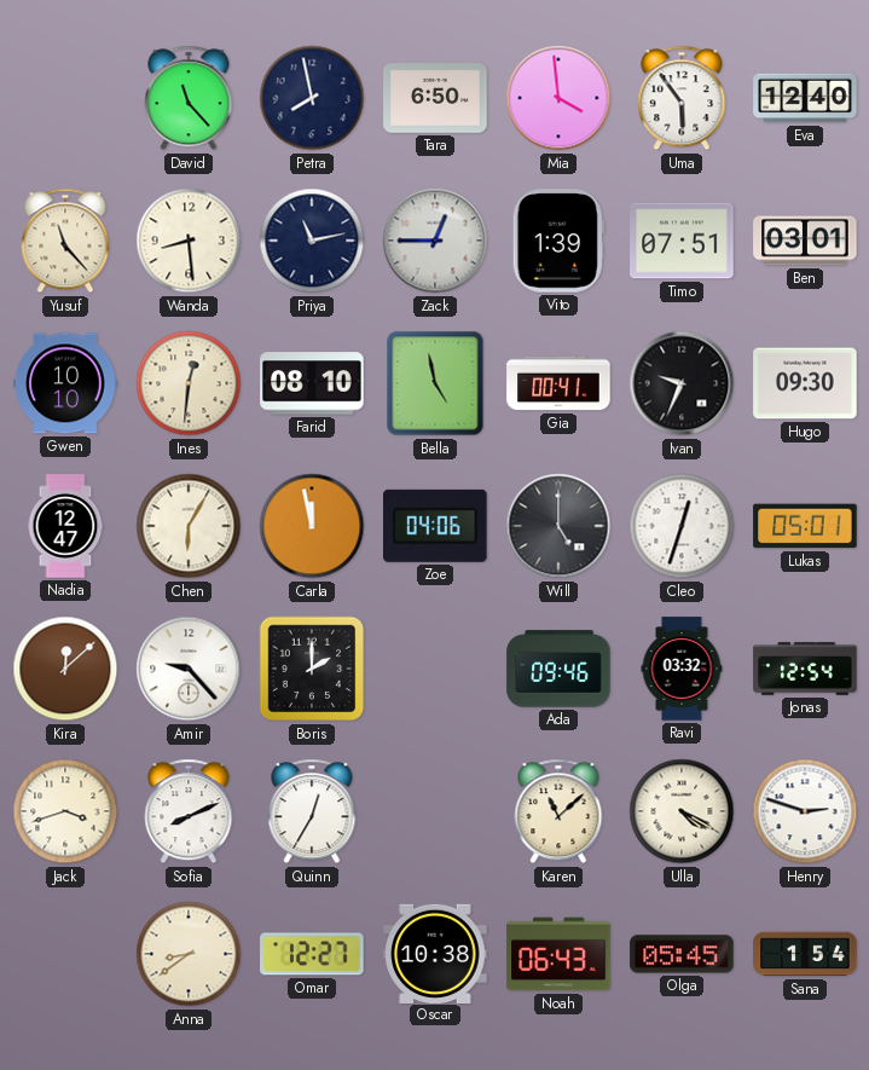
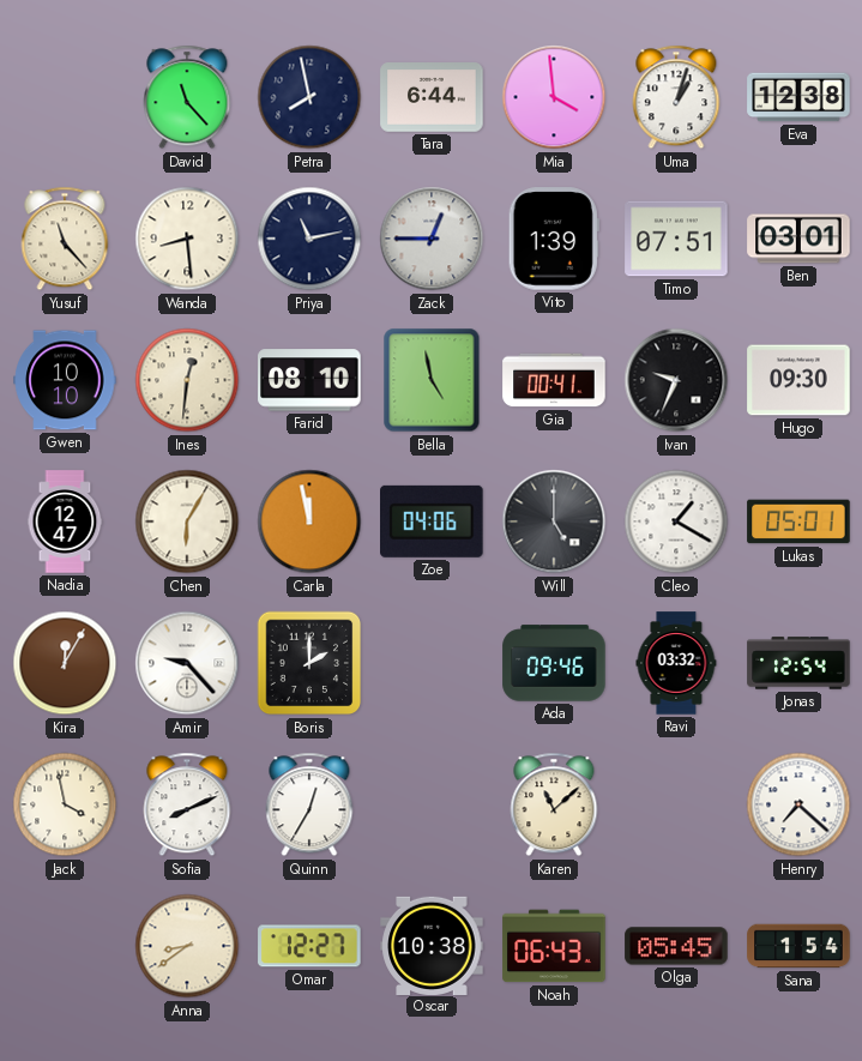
Tara: 6:50 -> 6:44 (432, 97)
Uma: 5:54 -> 1:03 (676, 97)
Eva: 12:40 -> 12:38 (798, 97)
Cleo: 12:33 -> 1:20 (676, 522)
Kira: 12:08 -> 12:05 (65, 663)
Jack: 3:42 -> 3:58 (65, 804)
Ulla: 4:20 -> none (682, 811)
Henry: 2:48 -> 7:22 (798, 804)
